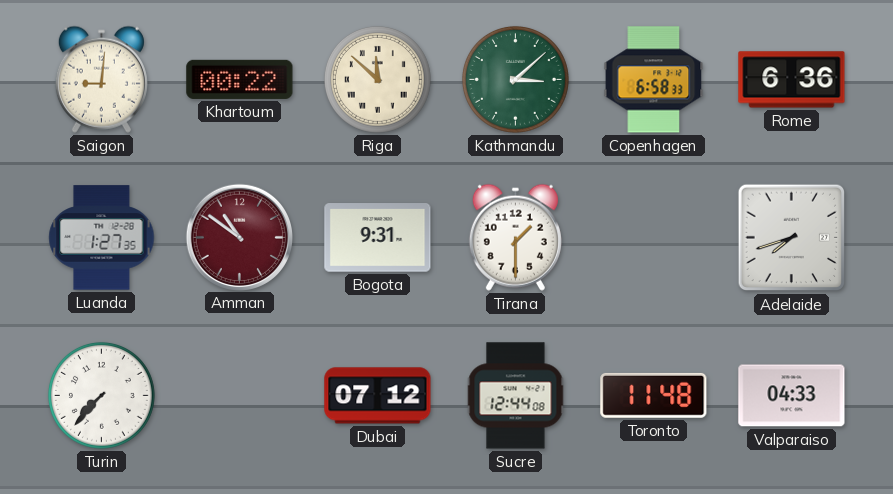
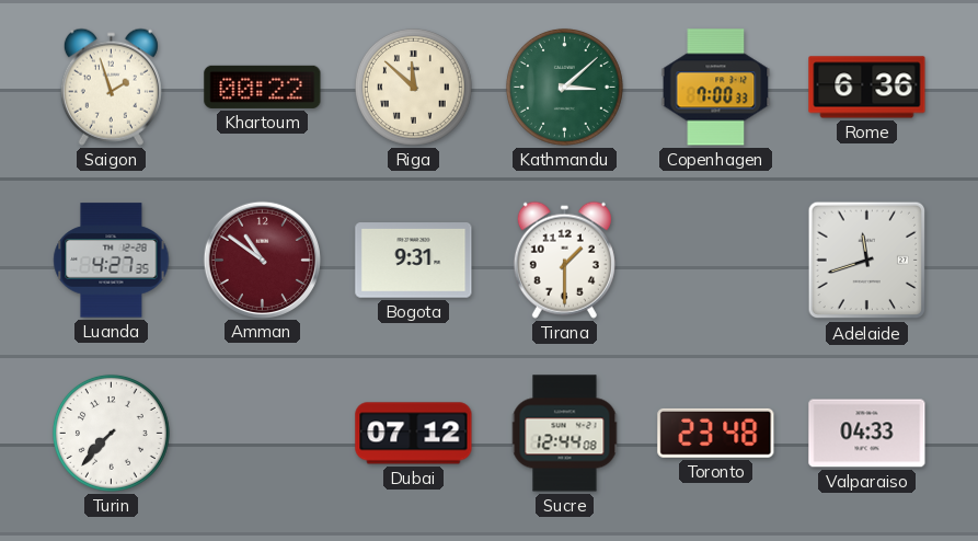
Saigon: 9:01 -> 1:57 (111, 87)
Copenhagen: 6:58 -> 7:00 (716, 88)
Luanda: 1:27 -> 4:27 (112, 261)
Adelaide: 7:42 -> 11:42 (867, 261)
Toronto: 11:48 -> 23:48 (716, 433)
